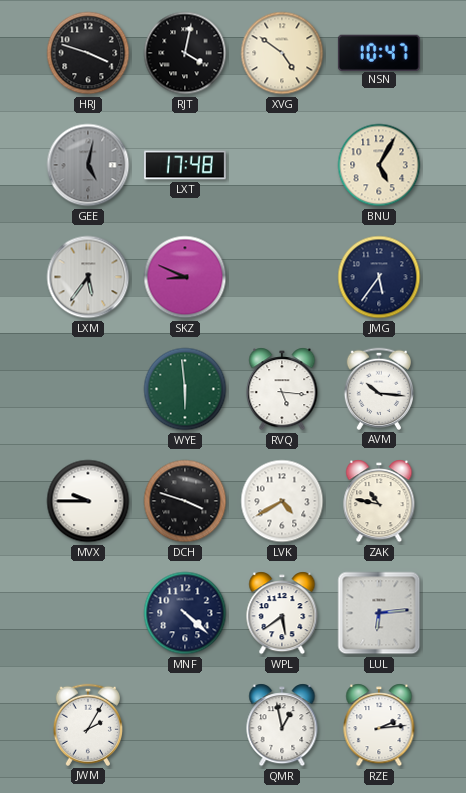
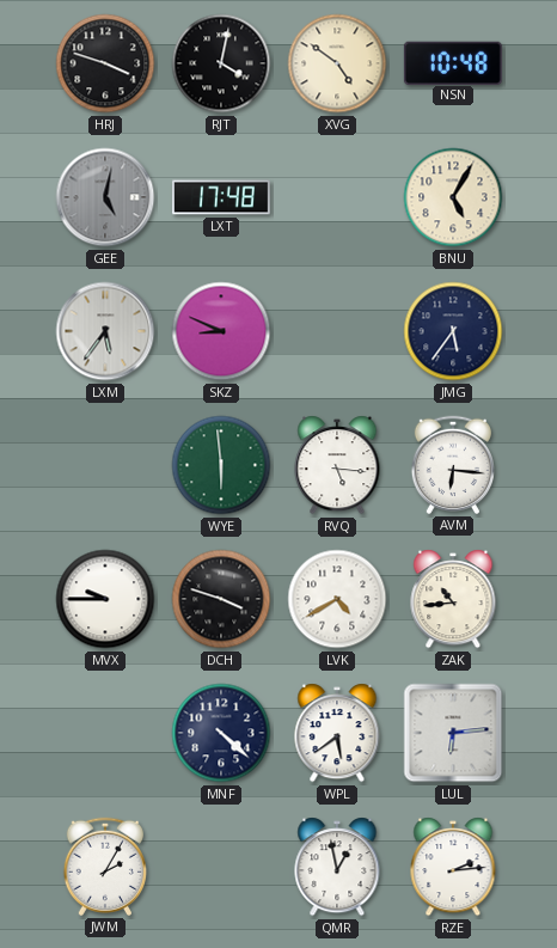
NSN: 10:47 -> 10:48 (453, 62)
AVM: 10:16 -> 6:16 (452, 465)
ZAK: 10:47 -> 10:44 (453, 599)
